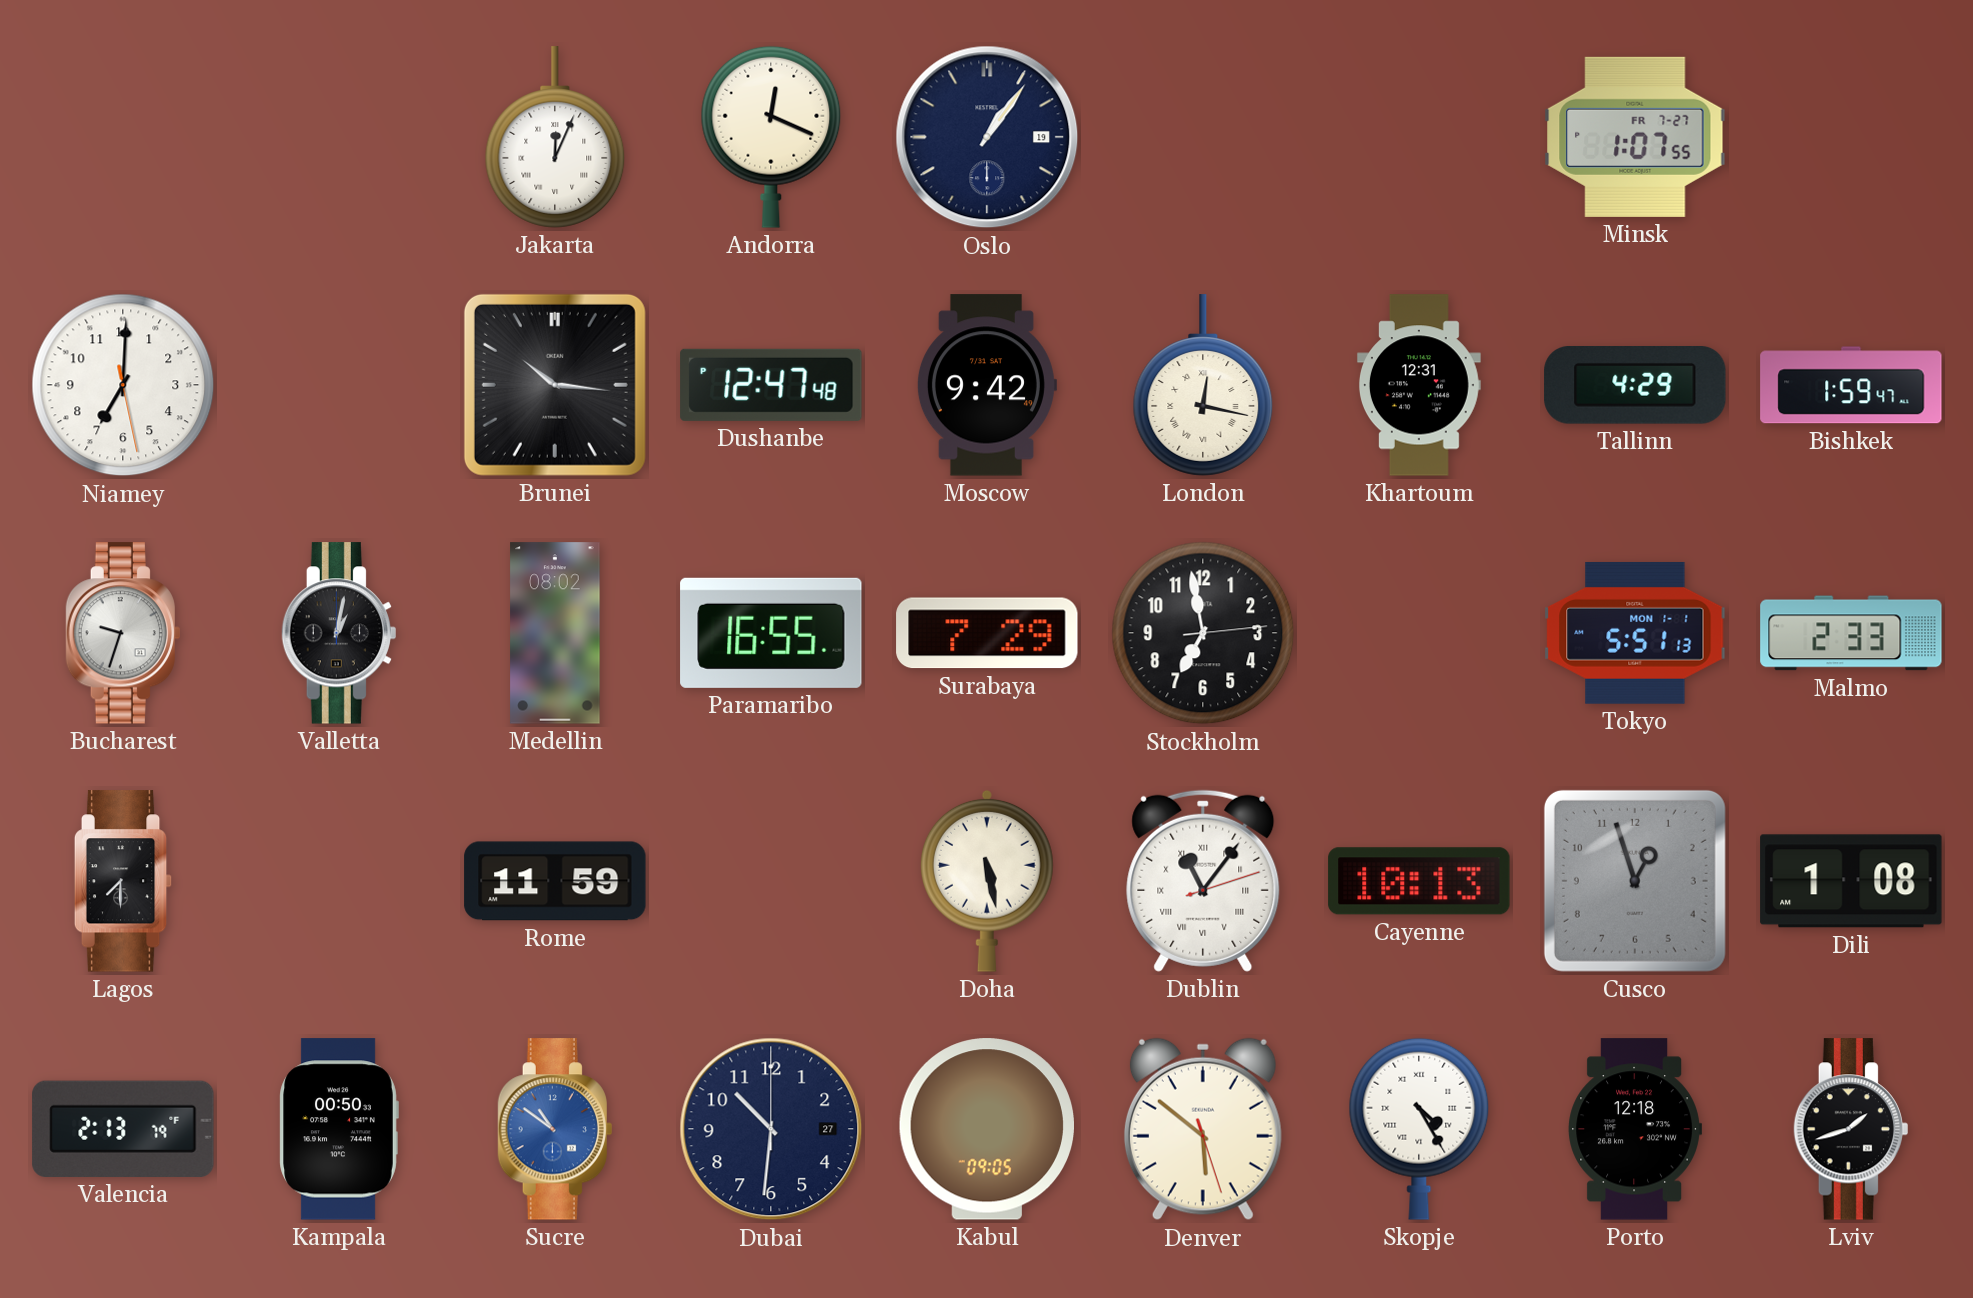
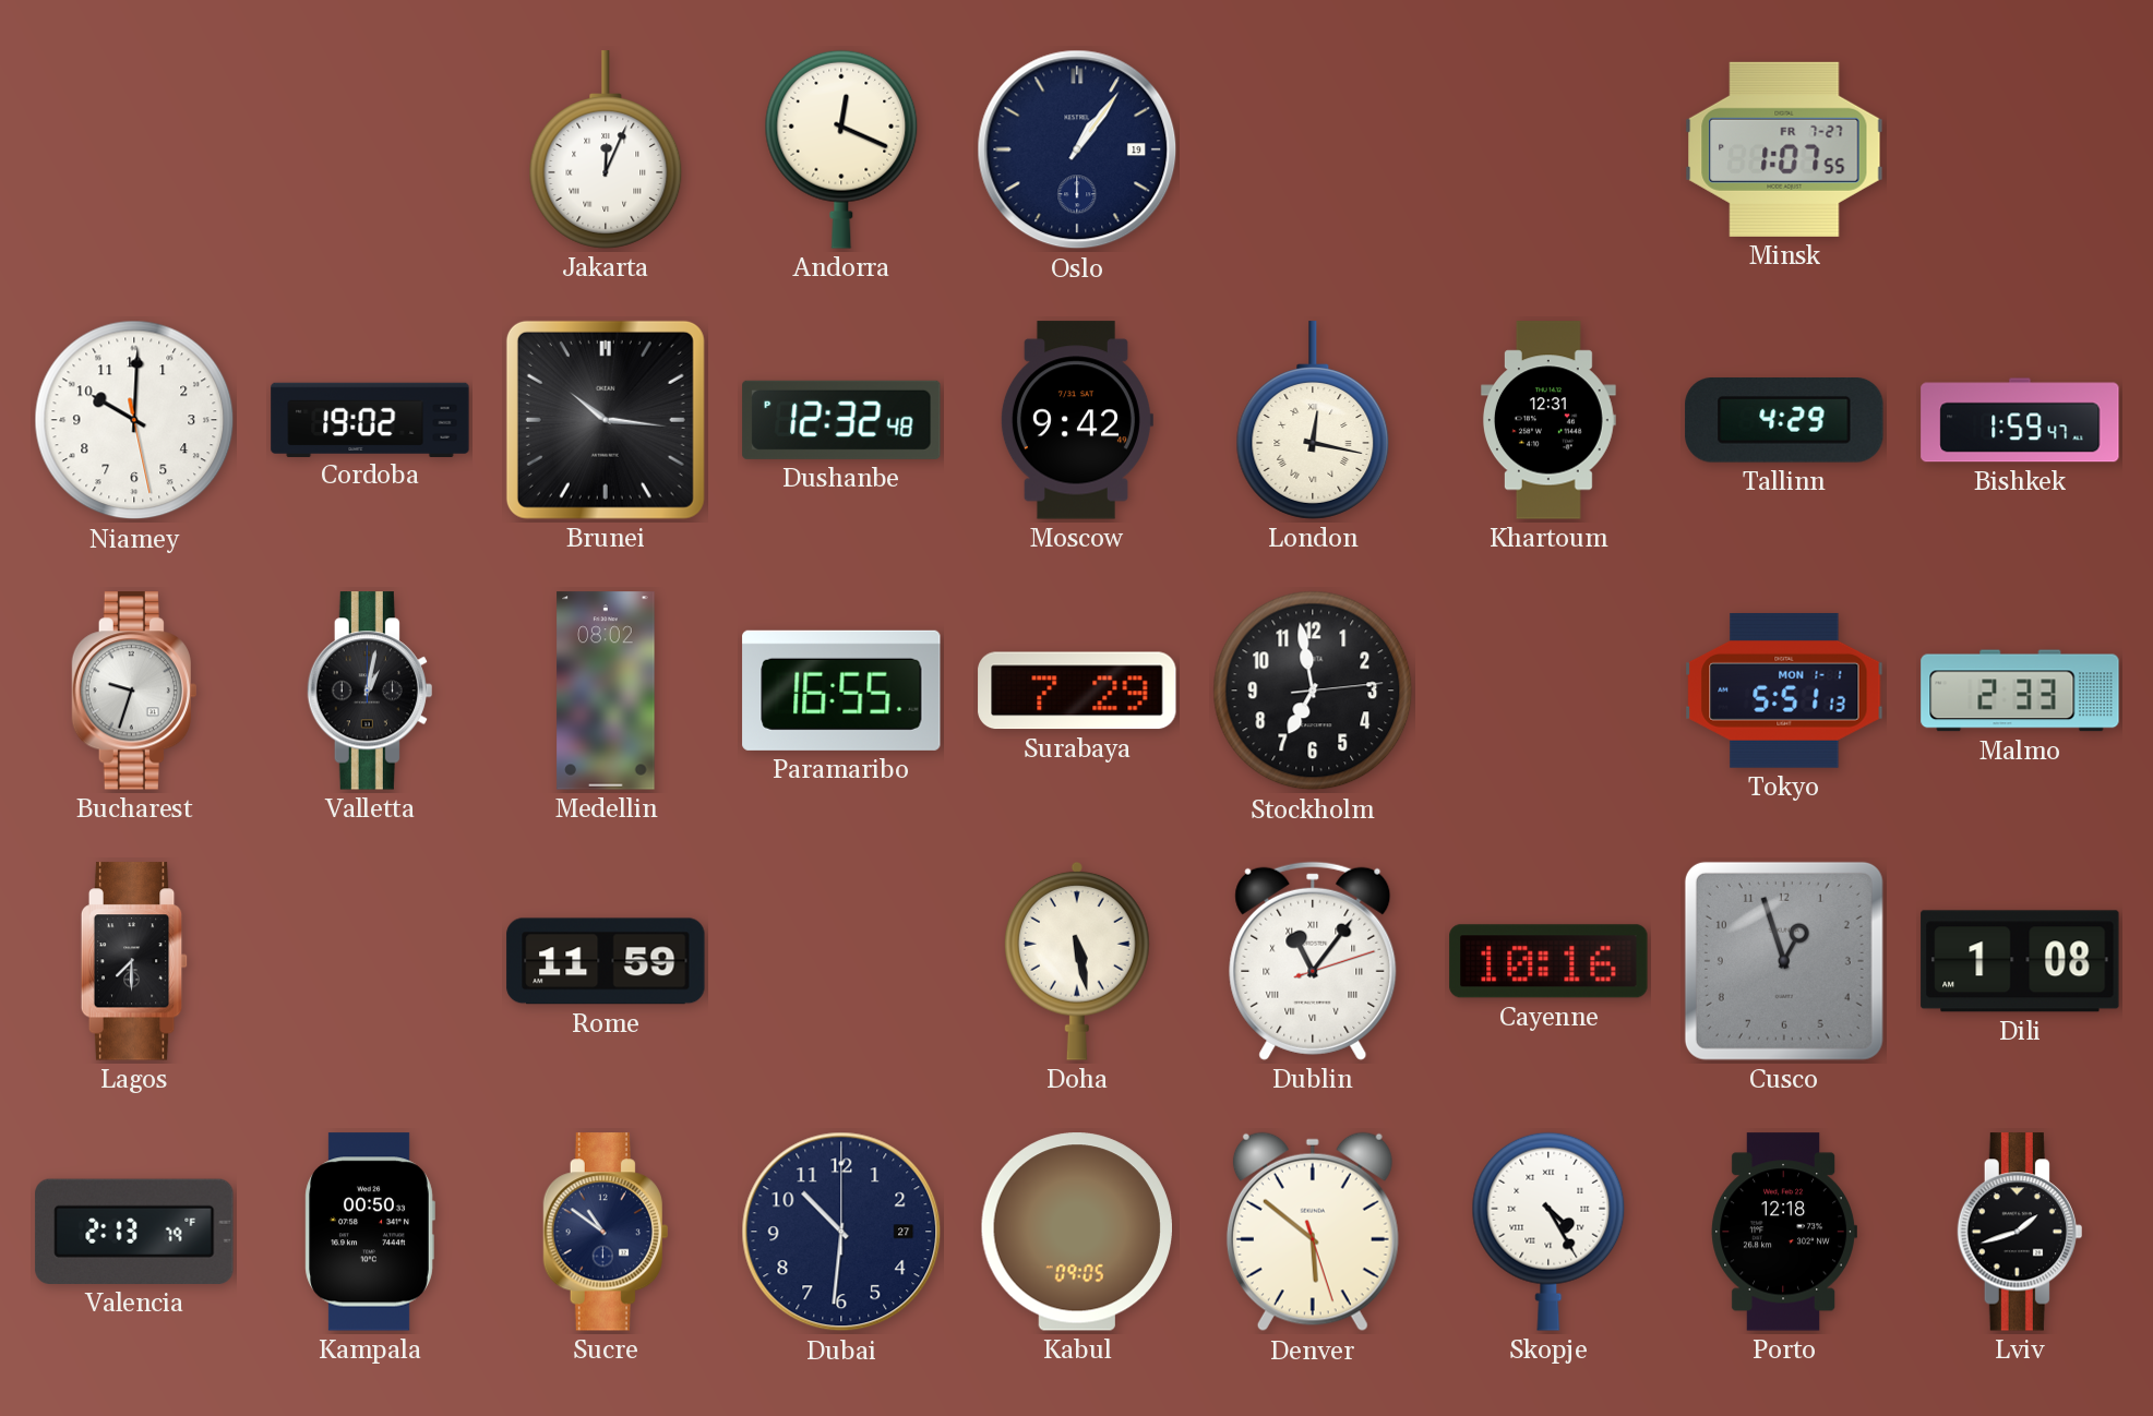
Niamey: 7:00 -> 10:00 (134, 420)
Cordoba: none -> 19:02 (370, 419)
Dushanbe: 12:47 -> 12:32 (841, 420)
Cayenne: 10:13 -> 10:16 (1548, 961)
Sucre dial: blue -> navy (605, 1232)
